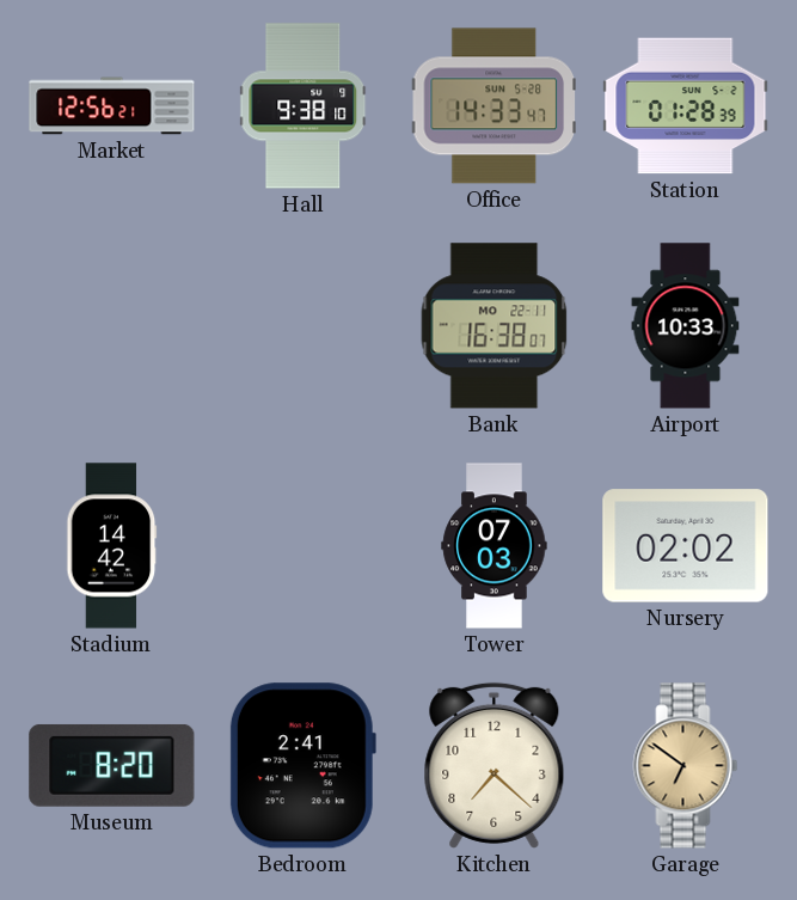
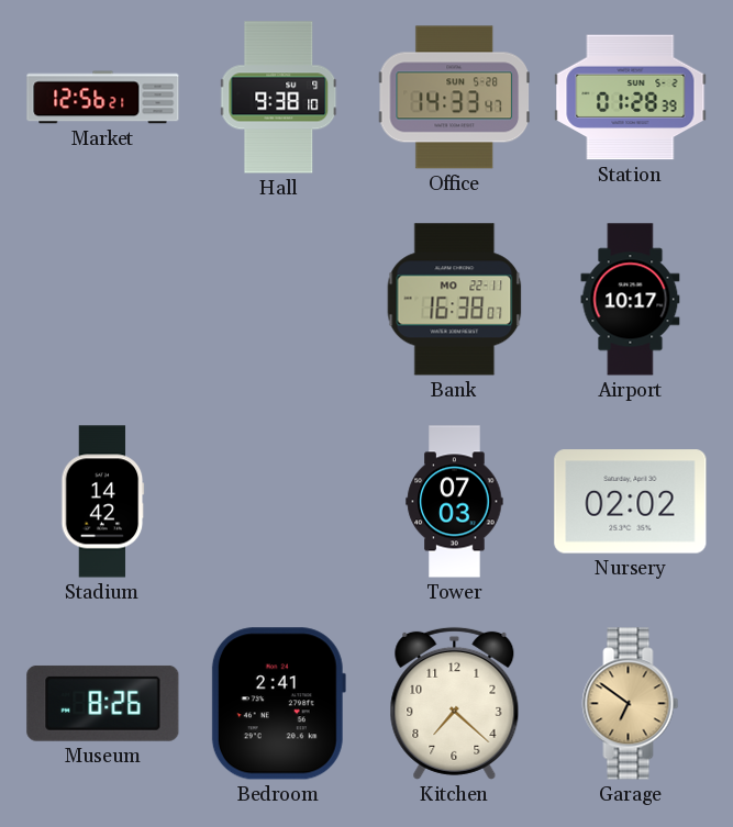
Airport: 10:33 -> 10:17 (631, 300)
Museum: 8:20 -> 8:26 (103, 703)
